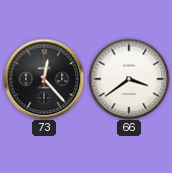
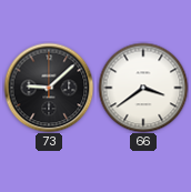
73: 12:23 -> 9:08 (49, 88)
